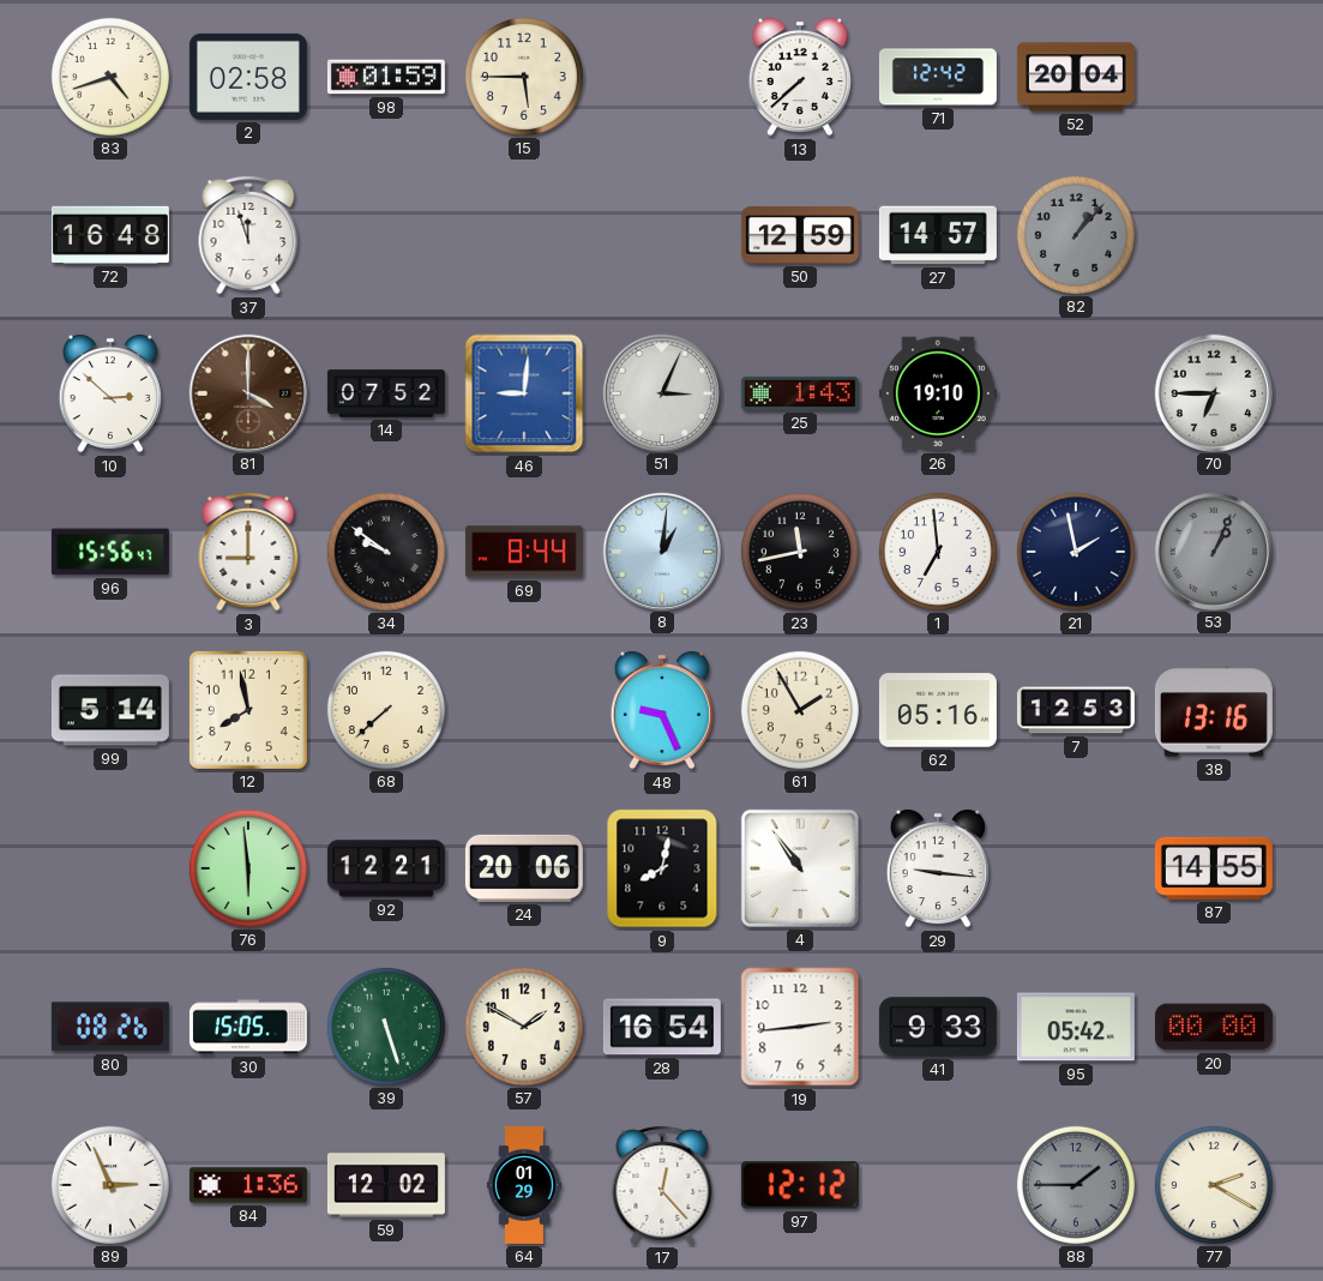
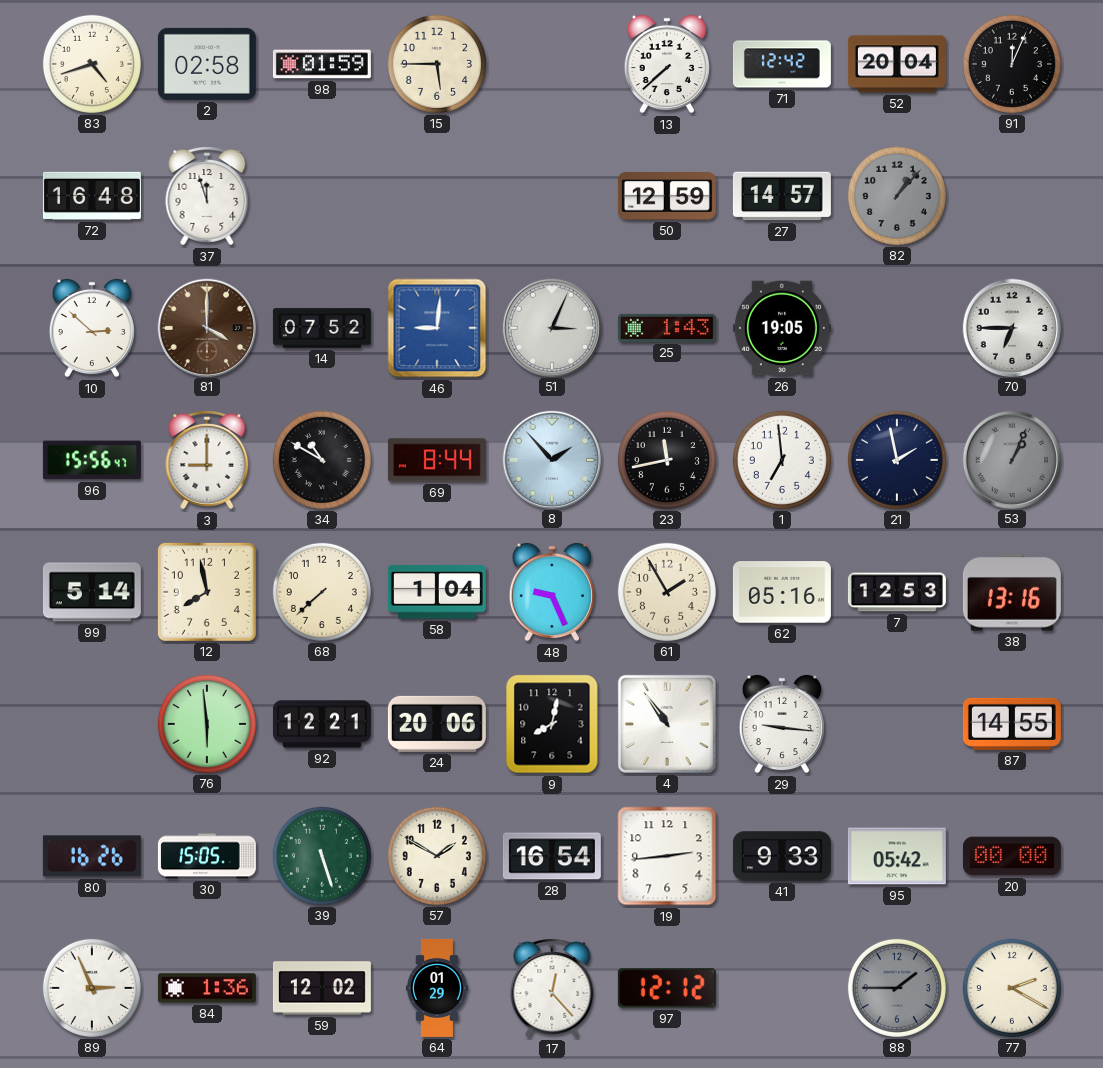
91: none -> 12:04 (1012, 64)
26: 19:10 -> 19:05 (782, 328)
34: 9:51 -> 10:50 (322, 460)
8: 1:01 -> 1:53 (551, 459)
58: none -> 1:04 (437, 592)
80: 08:26 -> 16:26 (92, 856)
